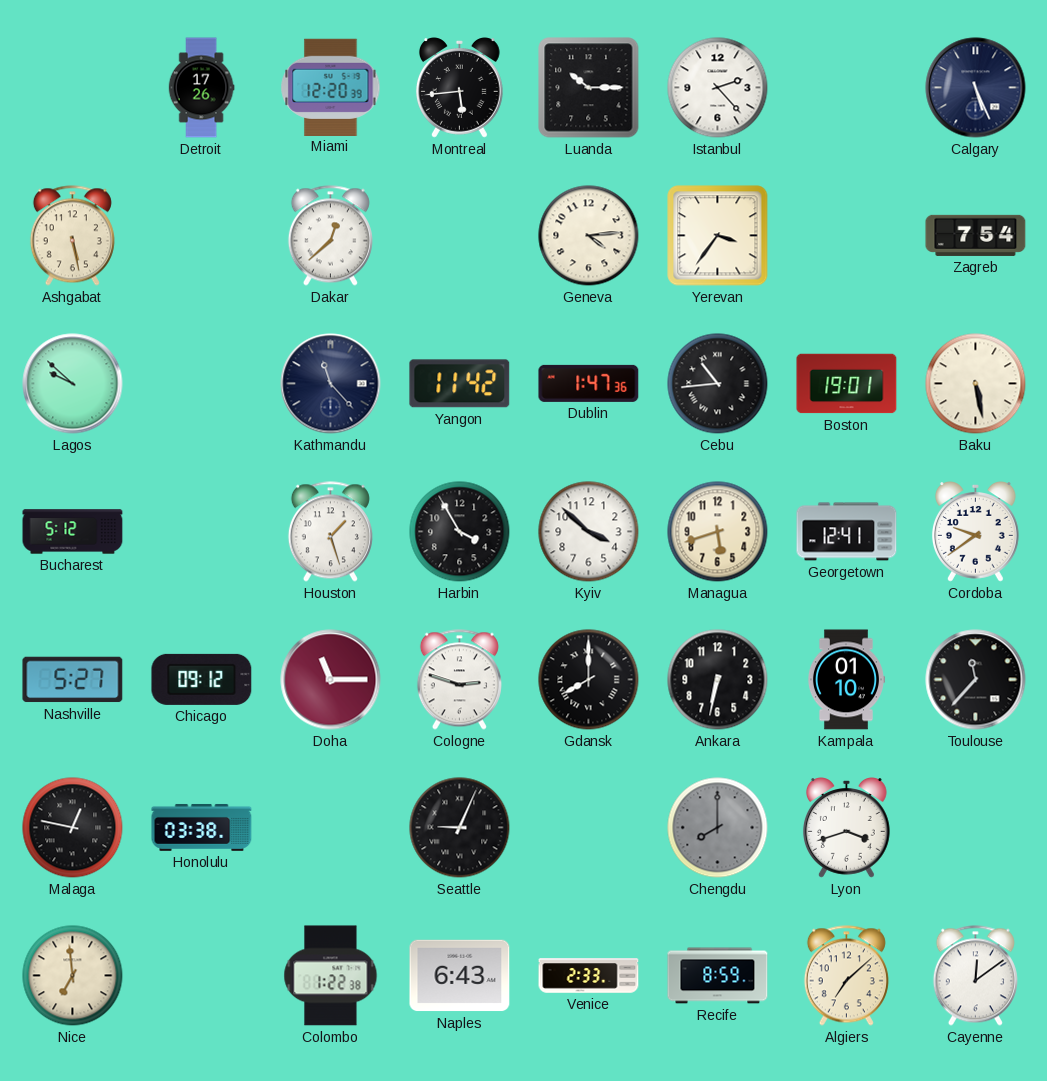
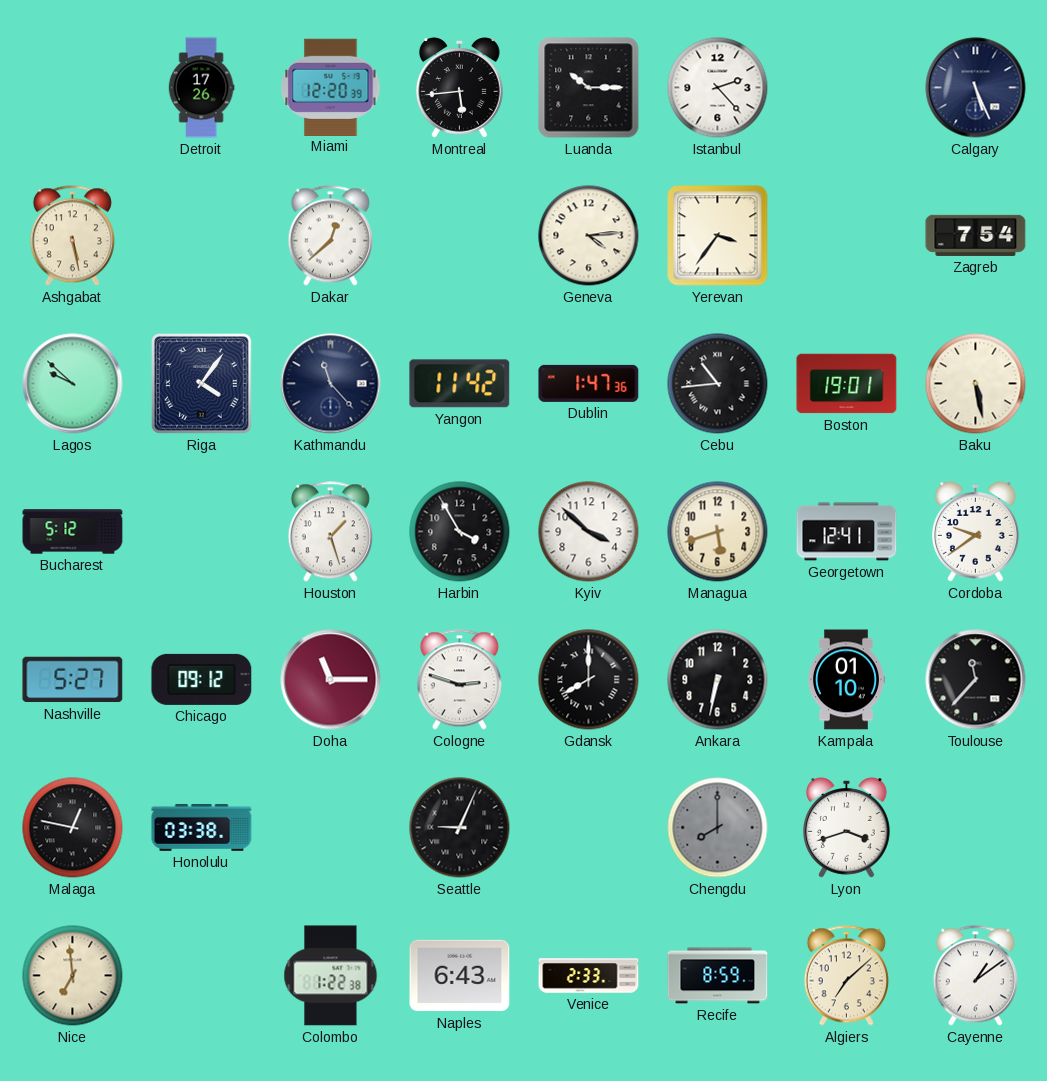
Riga: none -> 4:06 (202, 384)
Cayenne: 12:09 -> 1:09 (975, 976)
